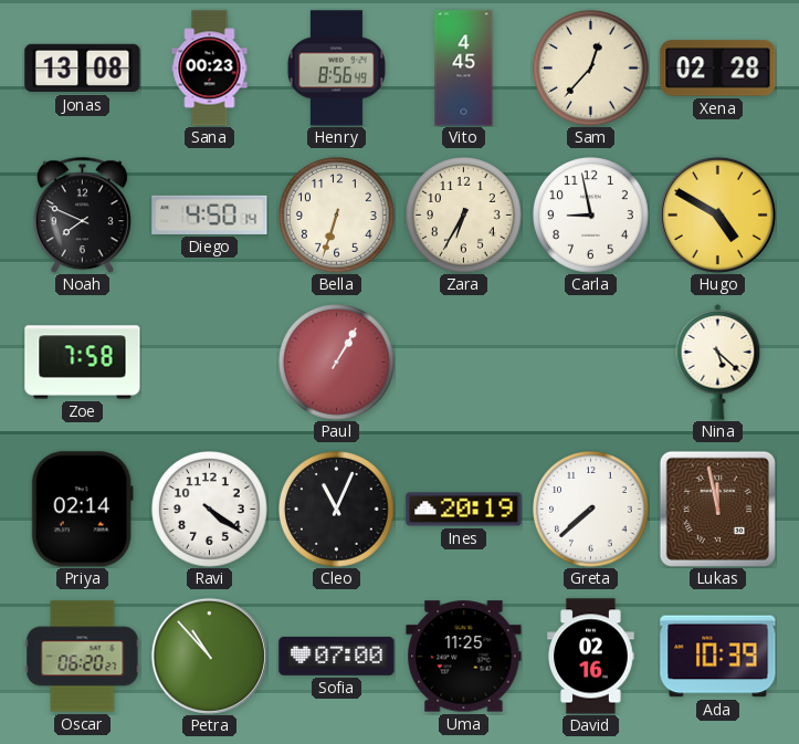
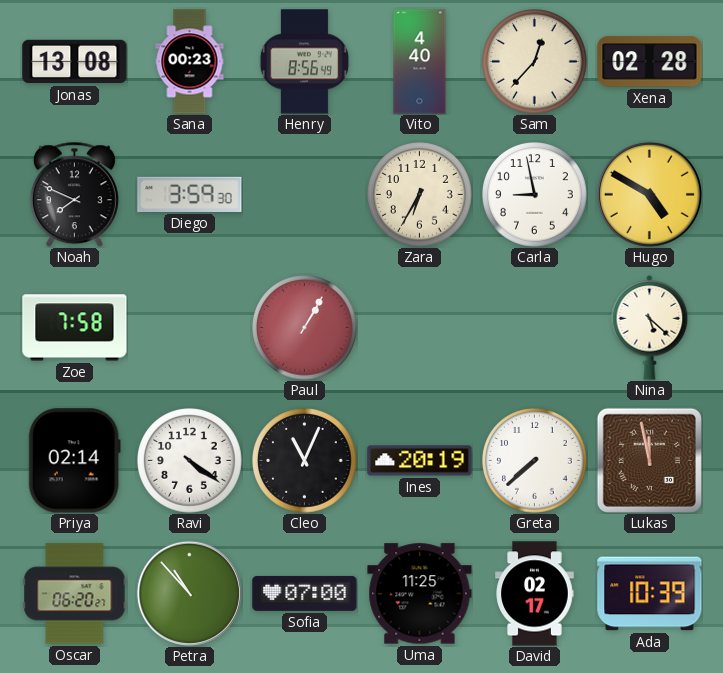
Vito: 4:45 -> 4:40 (420, 62)
Diego: 4:50 -> 3:59 (190, 194)
Bella: 6:33 -> none (337, 216)
David: 02:16 -> 02:17 (535, 594)
